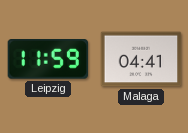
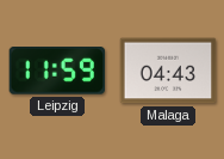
Malaga: 04:41 -> 04:43 (168, 71)
